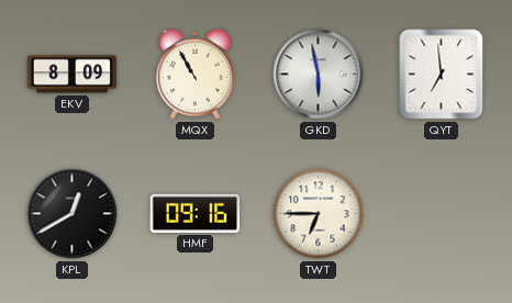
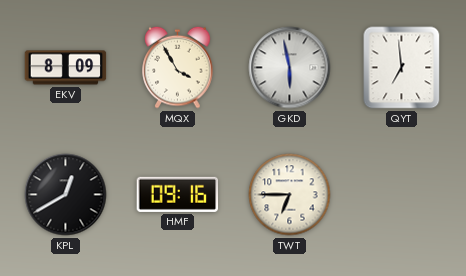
MQX: 10:55 -> 3:55 (178, 67)
